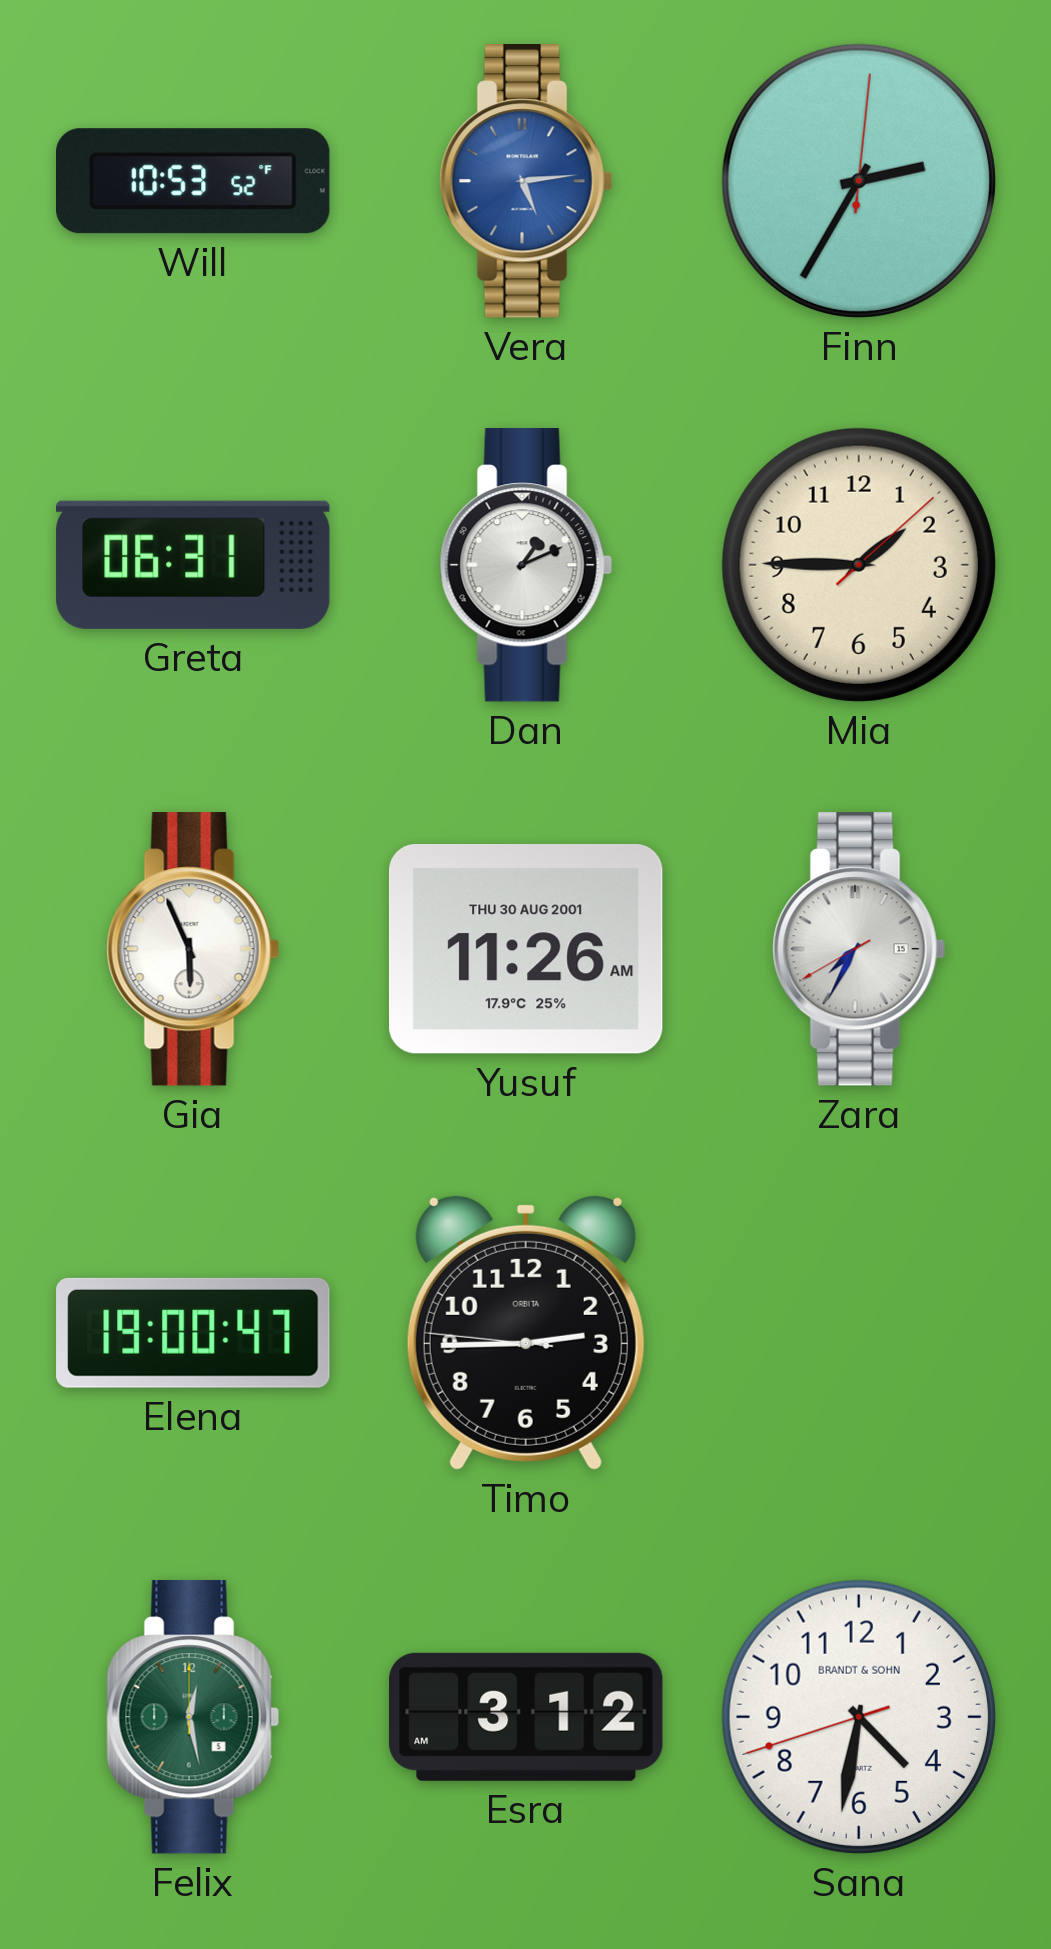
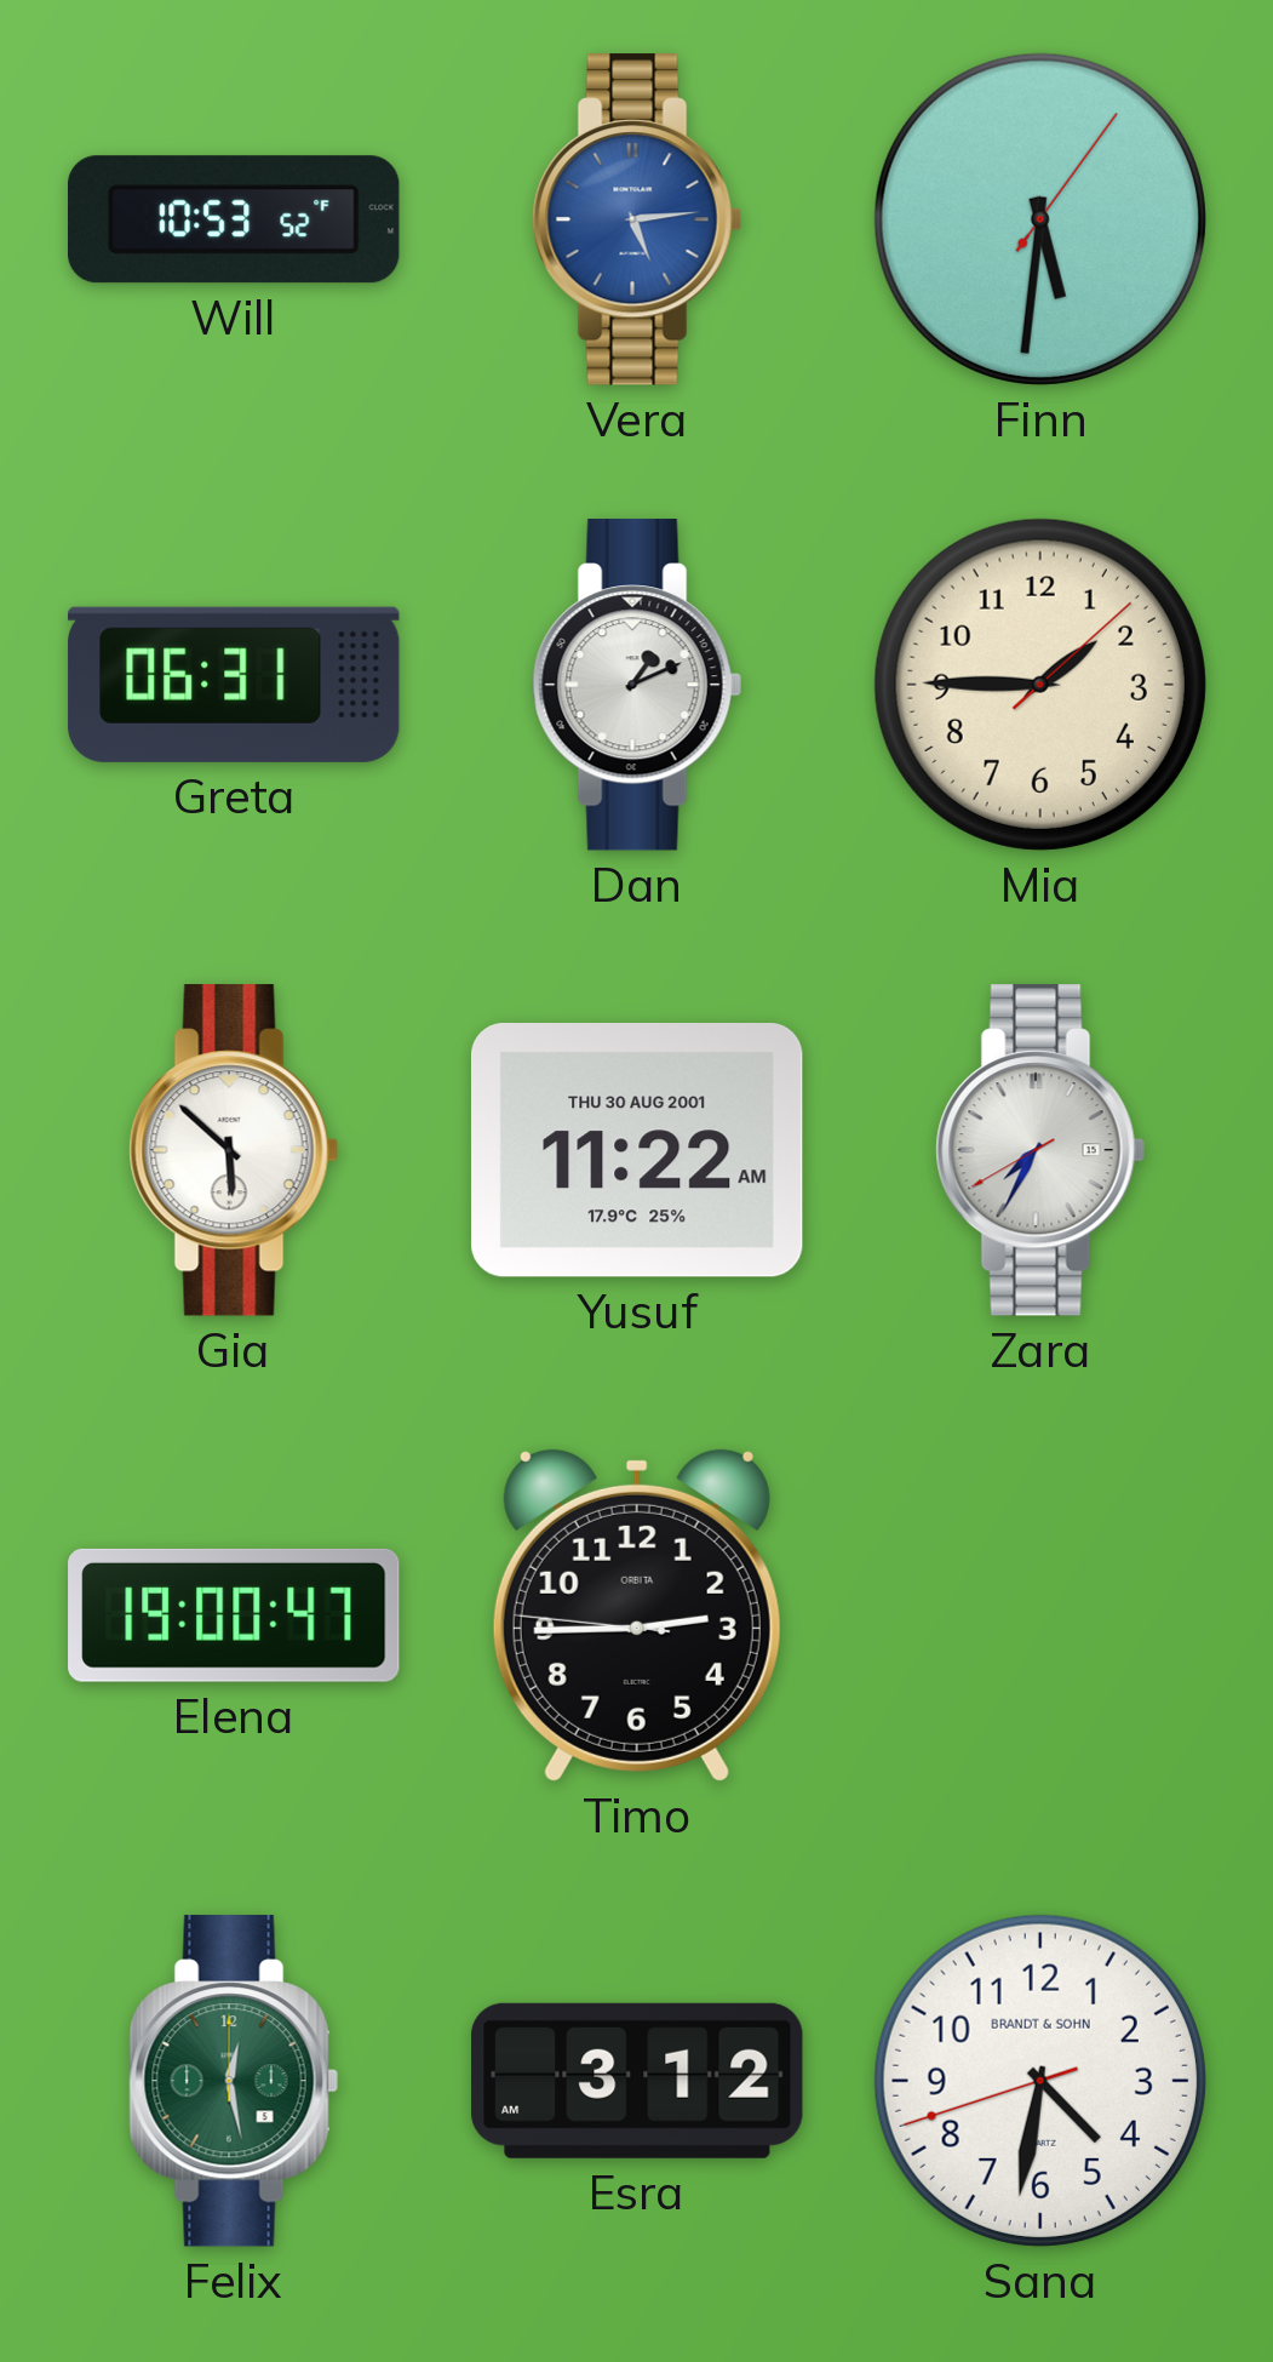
Finn: 2:35 -> 5:31 (1040, 219)
Gia: 5:56 -> 5:52 (234, 1150)
Yusuf: 11:26 -> 11:22 (637, 1151)
